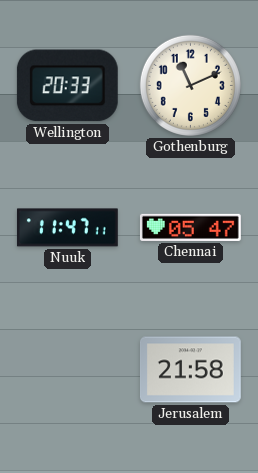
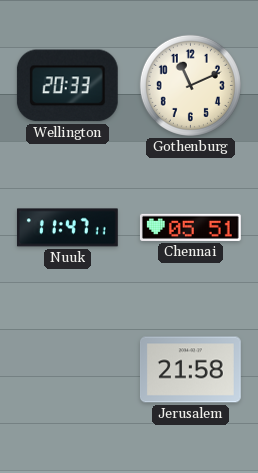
Chennai: 05:47 -> 05:51 (191, 227)
